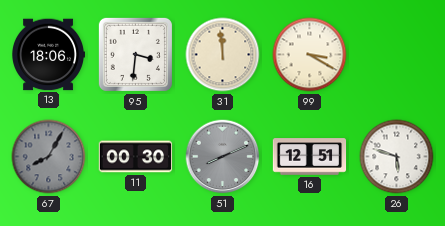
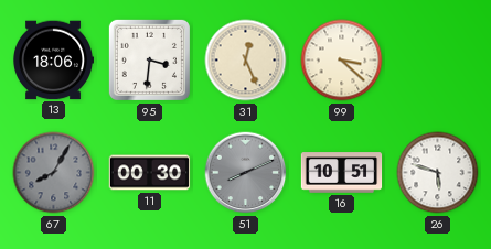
31: 11:59 -> 12:26 (246, 61)
99: 3:20 -> 3:22 (342, 61)
16: 12:51 -> 10:51 (342, 173)
